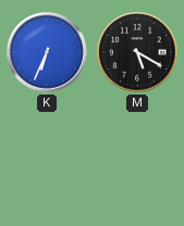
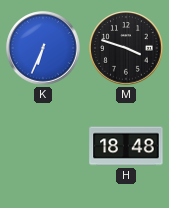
M: 5:20 -> 3:48 (126, 48)
H: none -> 18:48 (126, 146)
